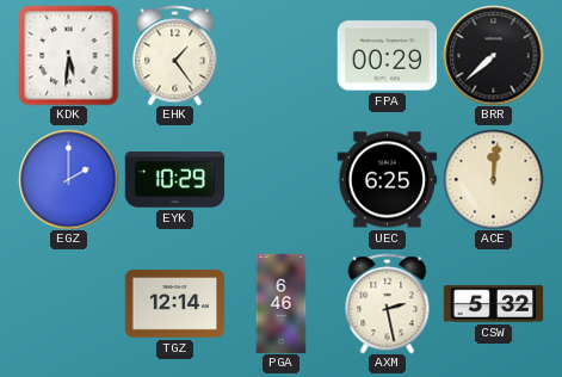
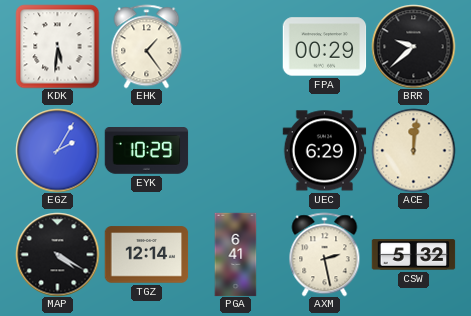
BRR: 7:38 -> 9:38 (413, 46)
EGZ: 2:00 -> 2:05 (57, 150)
UEC: 6:25 -> 6:29 (324, 151)
MAP: none -> 4:20 (57, 254)
PGA: 6:46 -> 6:41 (236, 254)
